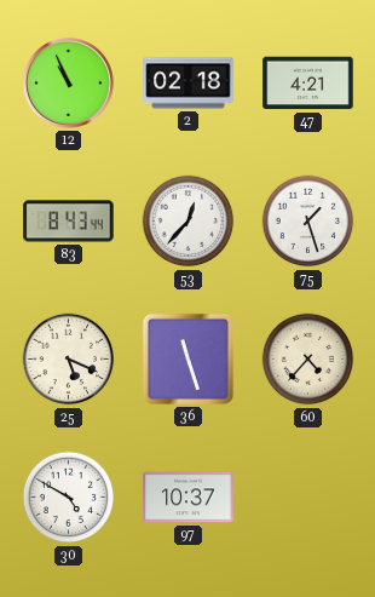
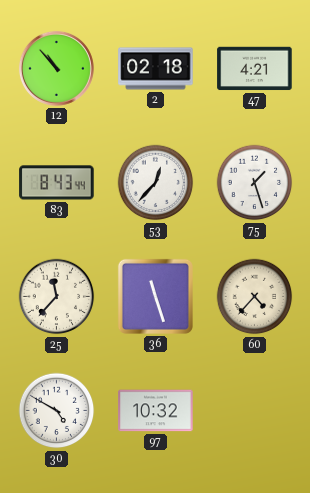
12: 10:56 -> 10:53 (56, 68)
25: 5:19 -> 11:37 (57, 297)
97: 10:37 -> 10:32 (156, 411)
